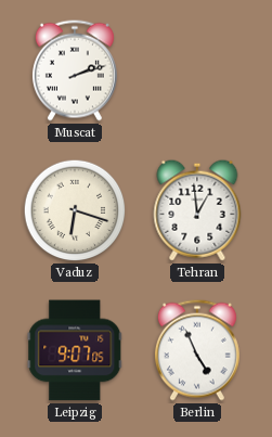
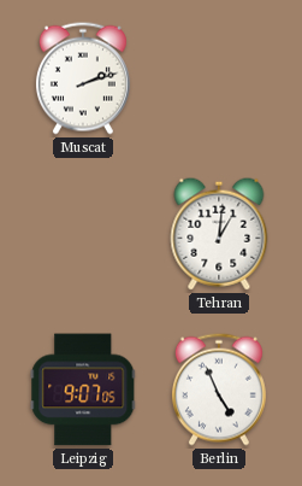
Vaduz: 6:18 -> none (75, 210)
Tehran: 12:59 -> 1:01 (219, 234)
